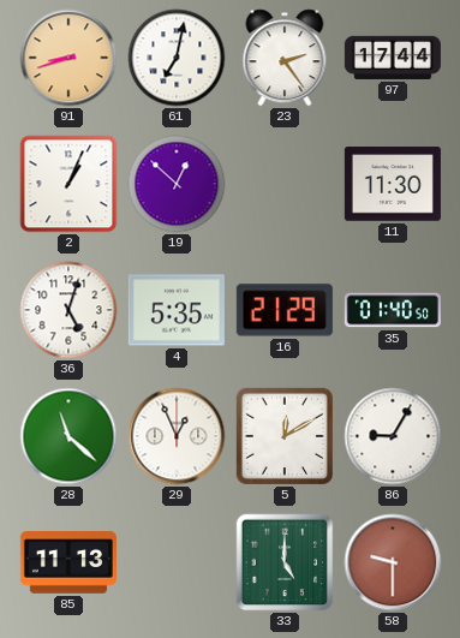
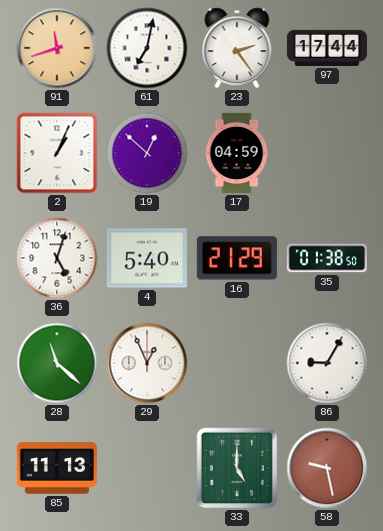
91: 8:42 -> 11:42 (57, 48)
17: none -> 04:59 (237, 153)
11: 11:30 -> none (393, 184)
4: 5:35 -> 5:40 (147, 258)
35: 01:40 -> 01:38 (327, 258)
5: 12:10 -> none (285, 436)
58: 9:30 -> 9:28 (327, 468)
